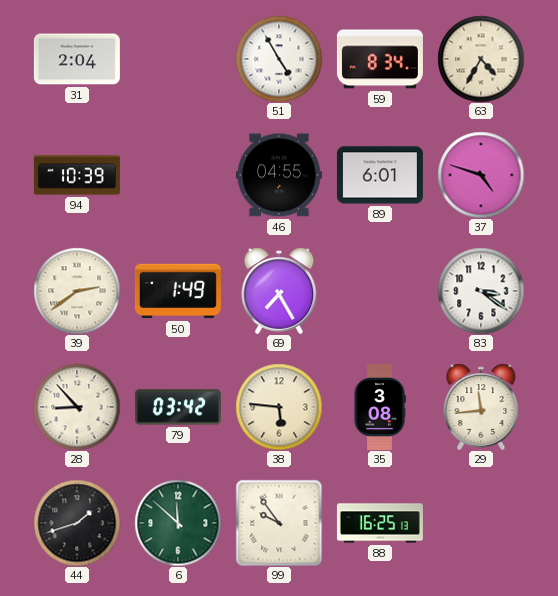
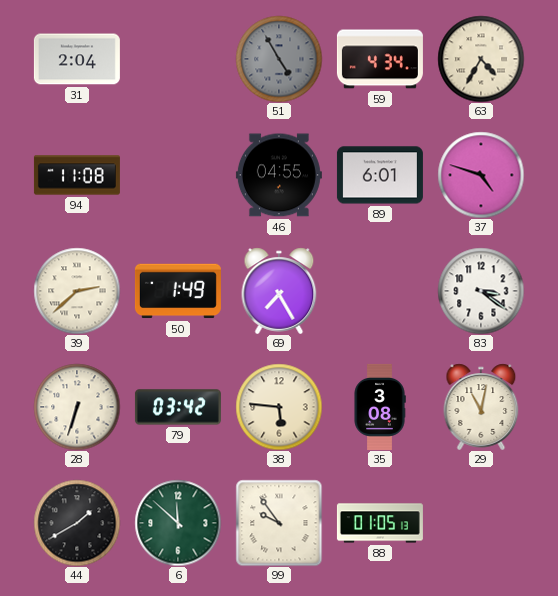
51 dial: white -> grey (279, 59)
59: 8:34 -> 4:34 (380, 59)
94: 10:39 -> 11:08 (77, 175)
39: 2:39 -> 2:38 (77, 291)
28: 8:53 -> 6:33 (77, 407)
29: 11:44 -> 11:02 (481, 407)
44: 1:42 -> 1:40 (77, 523)
88: 16:25 -> 01:05 (380, 523)
